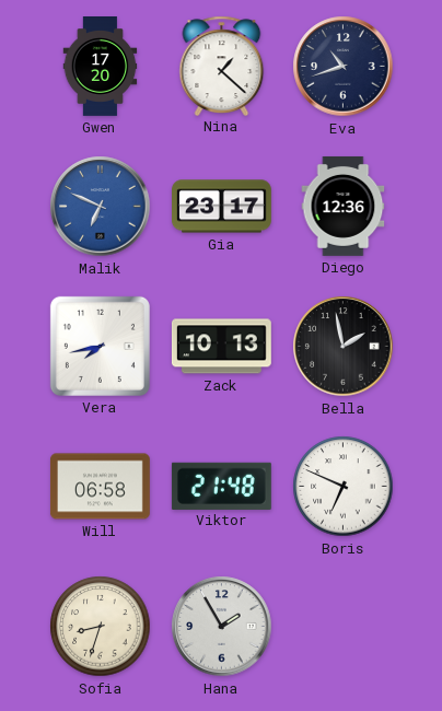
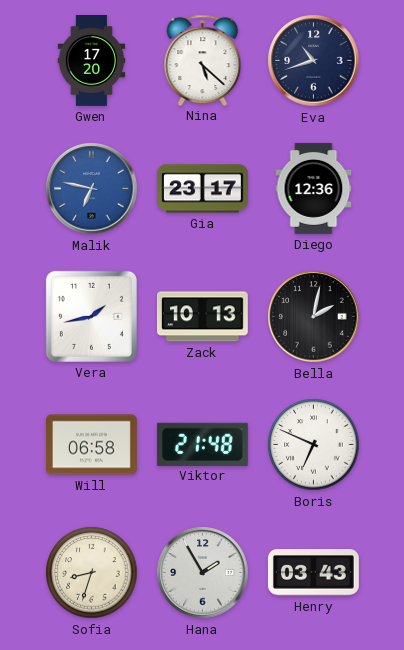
Nina: 1:22 -> 5:22 (203, 60)
Malik: 6:49 -> 6:47 (92, 189)
Vera: 7:43 -> 1:43 (91, 316)
Bella: 1:58 -> 2:02 (314, 317)
Henry: none -> 03:43 (314, 573)
